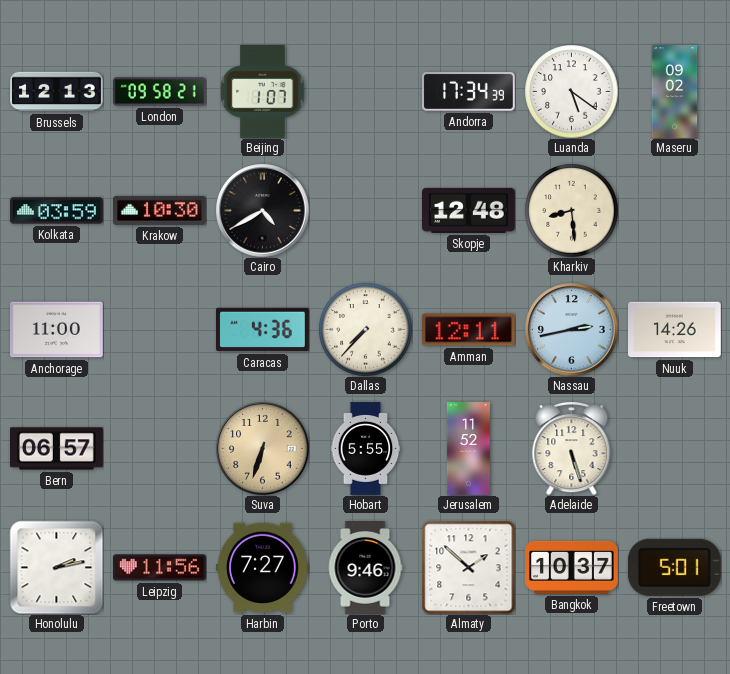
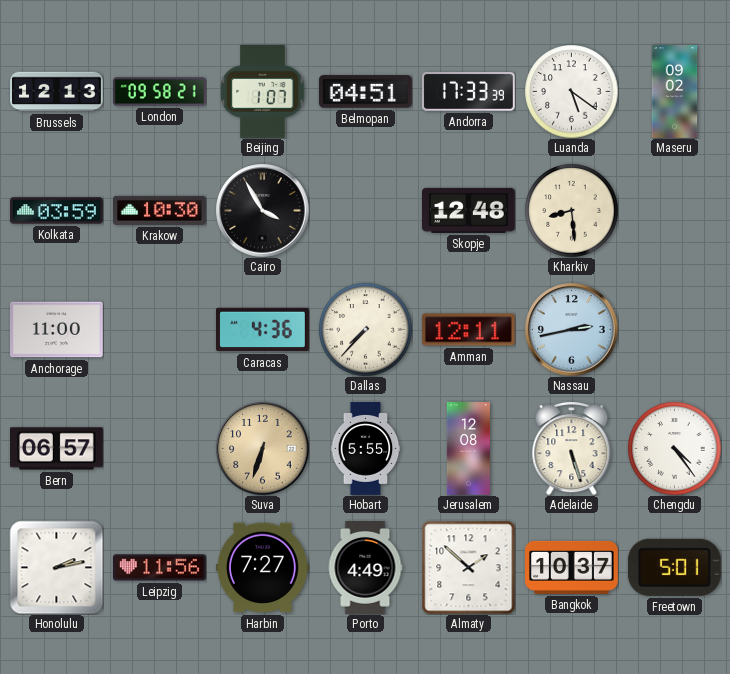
Belmopan: none -> 04:51 (365, 92)
Andorra: 17:34 -> 17:33 (469, 92)
Cairo: 4:40 -> 3:55 (262, 210)
Nuuk: 14:26 -> none (675, 330)
Jerusalem: 11:52 -> 12:08 (468, 449)
Chengdu: none -> 4:24 (674, 448)
Porto: 9:46 -> 4:49 (365, 568)
